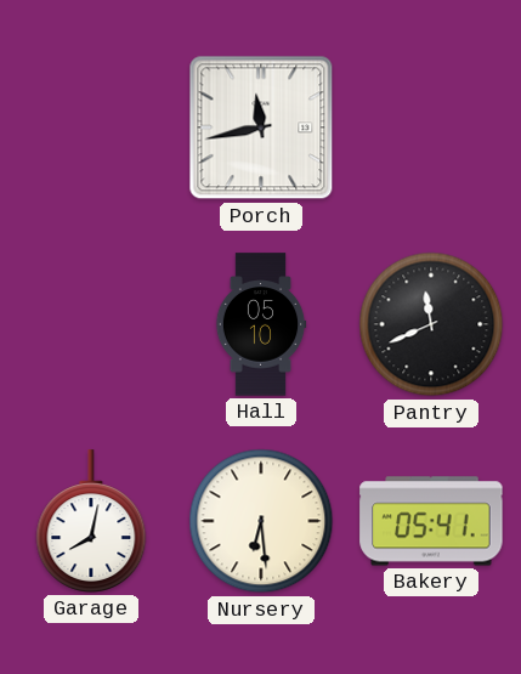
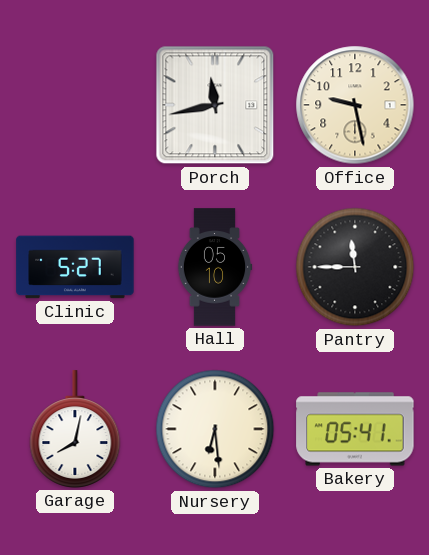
Office: none -> 9:28 (355, 105)
Clinic: none -> 5:27 (75, 267)
Pantry: 11:41 -> 11:45 (355, 267)
